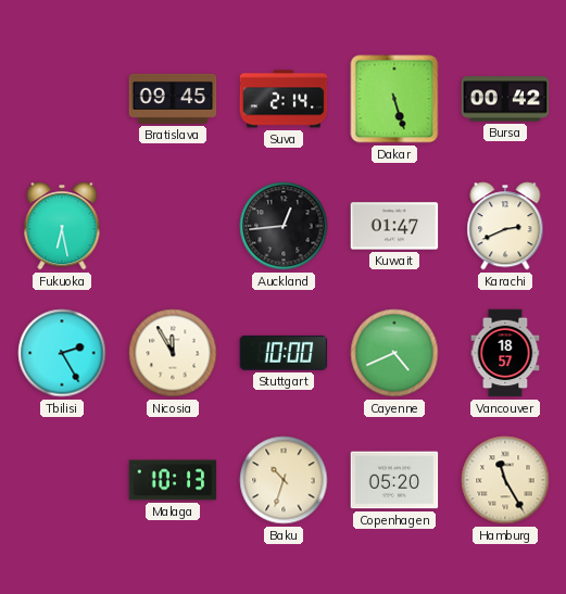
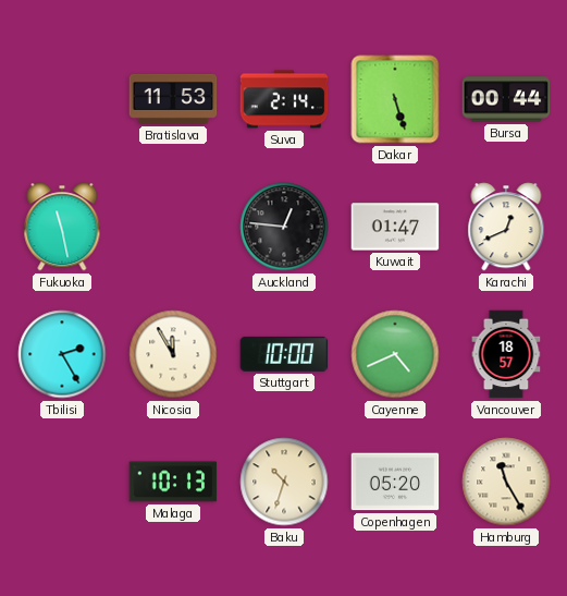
Bratislava: 09:45 -> 11:53 (173, 99)
Bursa: 00:42 -> 00:44 (506, 99)
Fukuoka: 6:28 -> 11:28 (62, 227)
Auckland: 12:44 -> 12:46 (284, 227)
Karachi: 2:41 -> 12:41 (506, 227)
